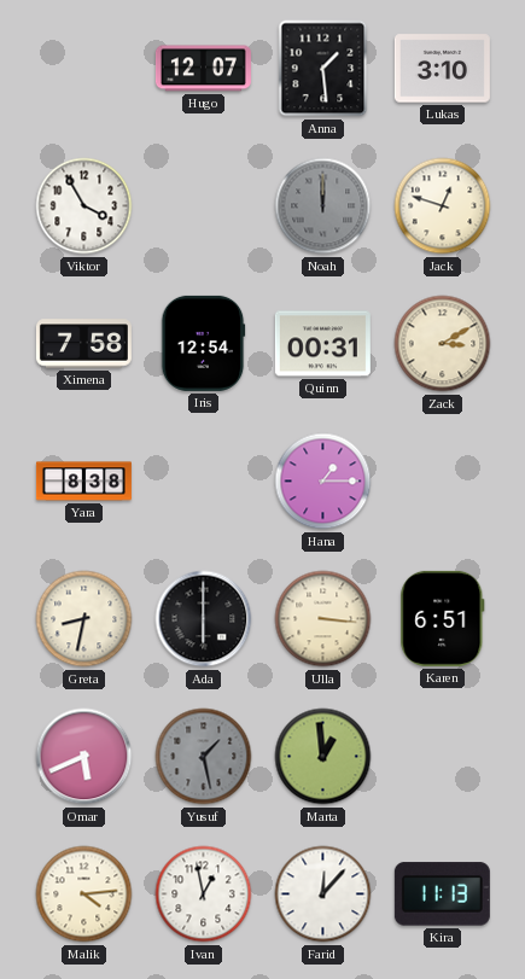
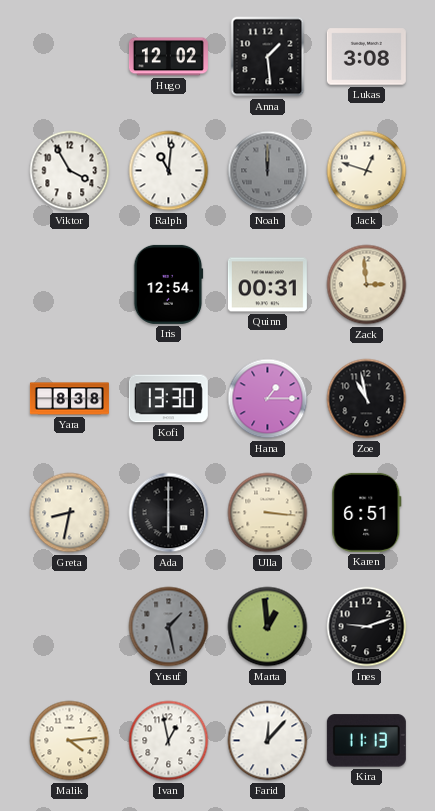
Hugo: 12:07 -> 12:02 (168, 57)
Lukas: 3:10 -> 3:08 (366, 57)
Ralph: none -> 11:01 (169, 171)
Ximena: 7:58 -> none (83, 344)
Zack: 3:10 -> 2:59 (367, 285)
Kofi: none -> 13:30 (168, 399)
Zoe: none -> 10:58 (367, 399)
Omar: 5:41 -> none (84, 757)
Ines: none -> 9:12 (367, 627)
